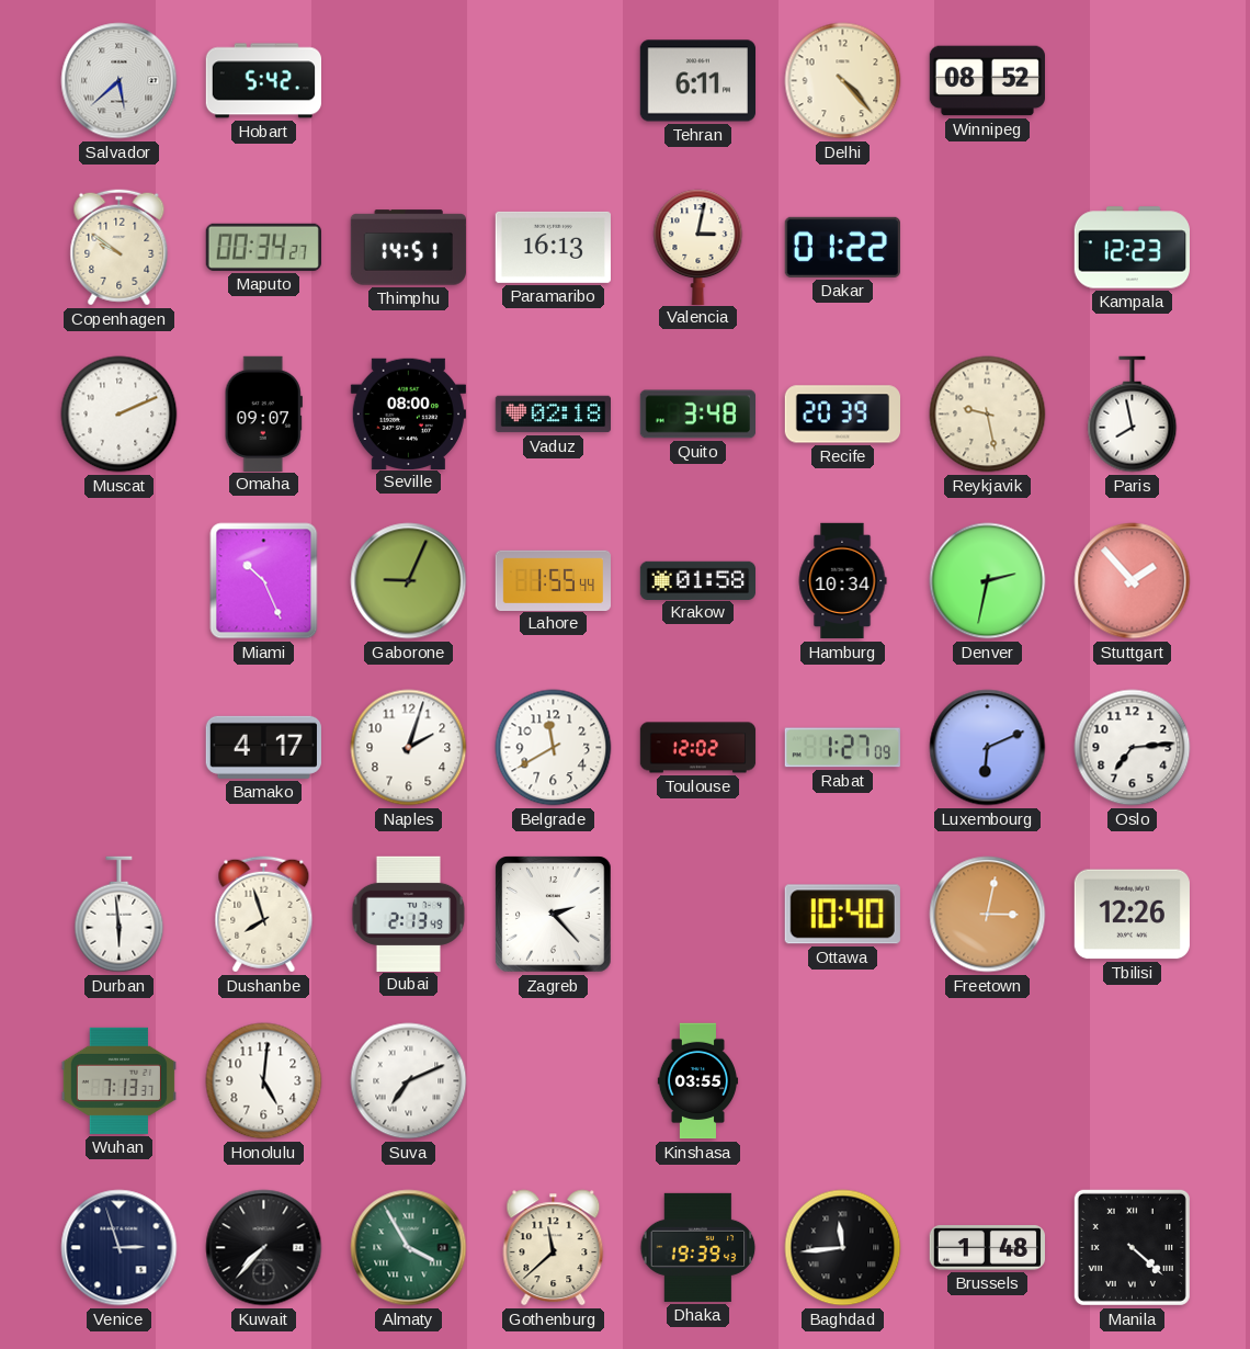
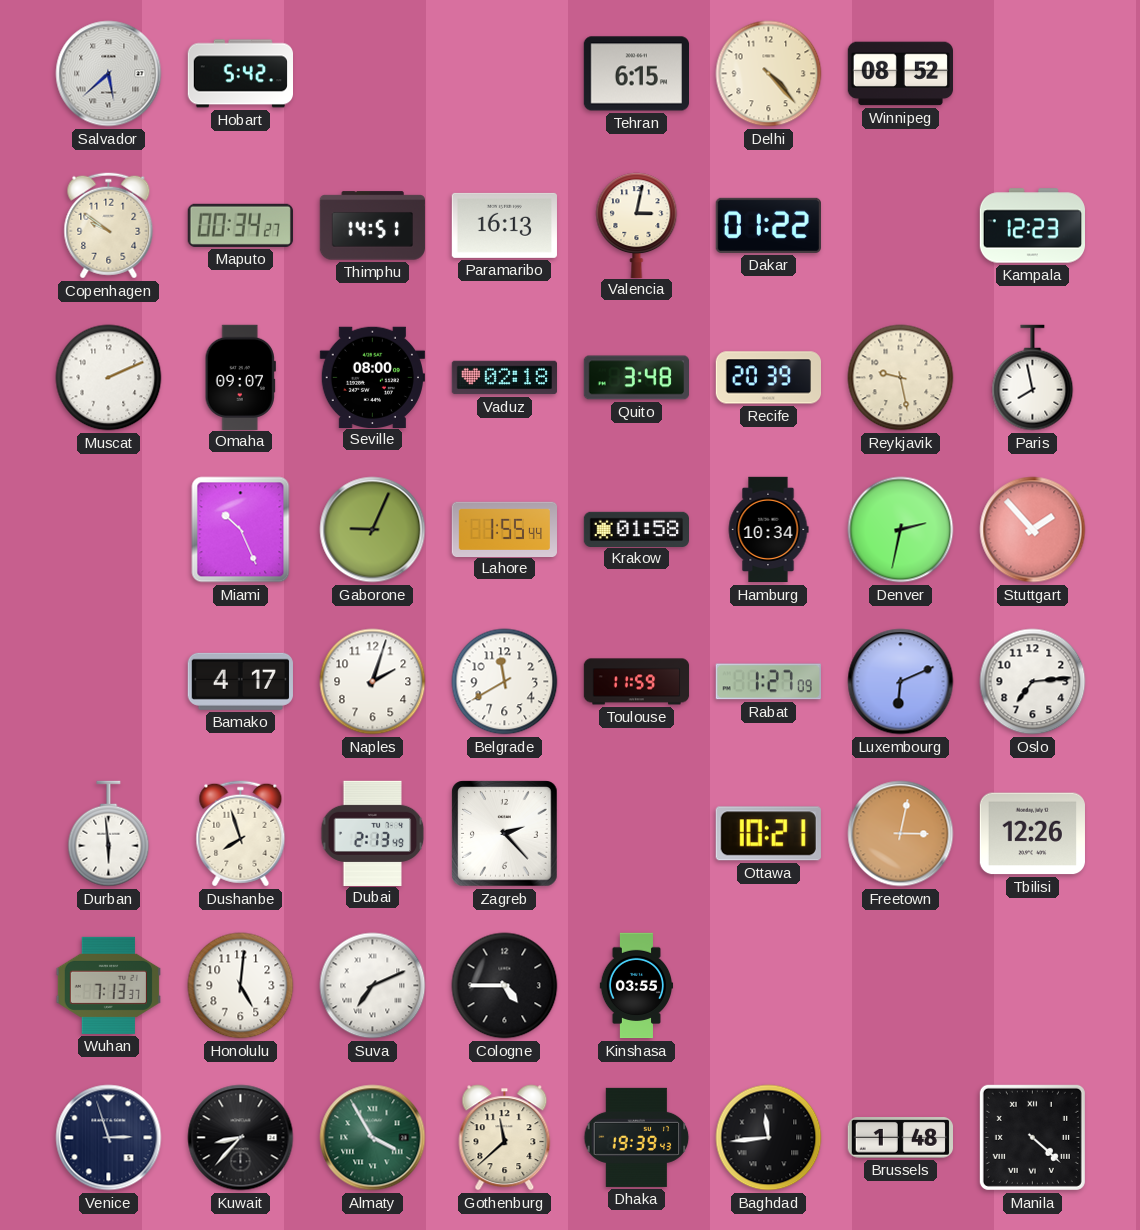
Tehran: 6:11 -> 6:15 (636, 74)
Toulouse: 12:02 -> 11:59 (637, 682)
Ottawa: 10:40 -> 10:21 (768, 834)
Cologne: none -> 4:45 (505, 986)
Kuwait: 7:37 -> 8:37 (241, 1138)
